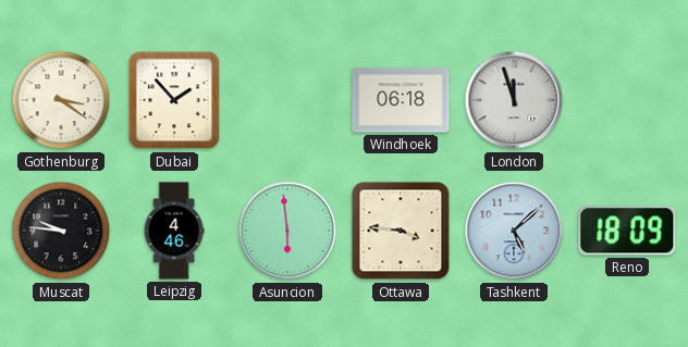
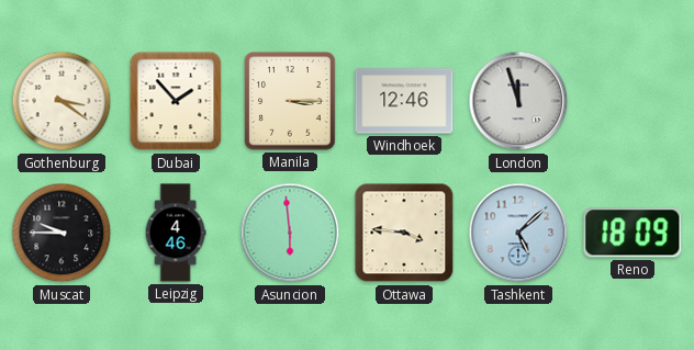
Manila: none -> 3:15 (290, 101)
Windhoek: 06:18 -> 12:46 (404, 101)
Muscat: 9:46 -> 9:45 (61, 233)
